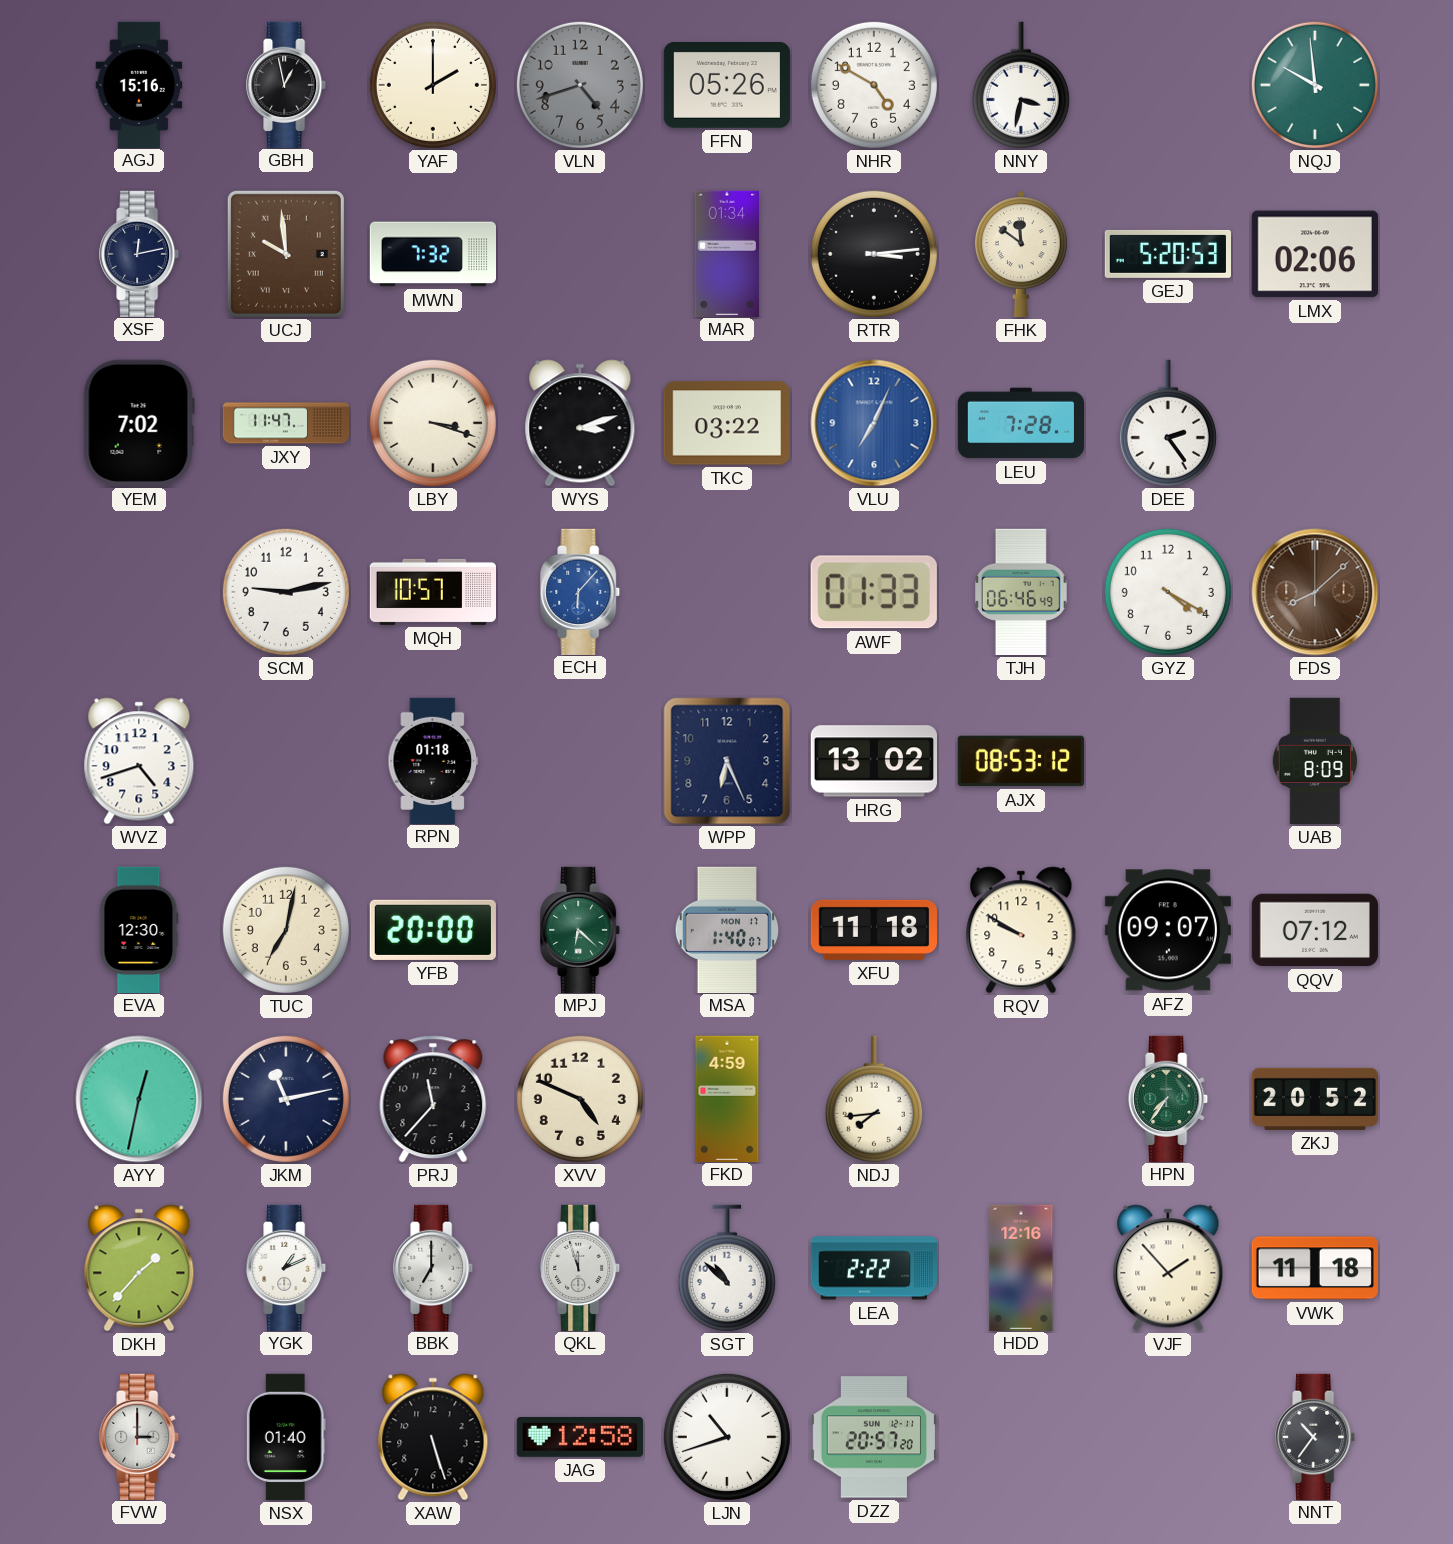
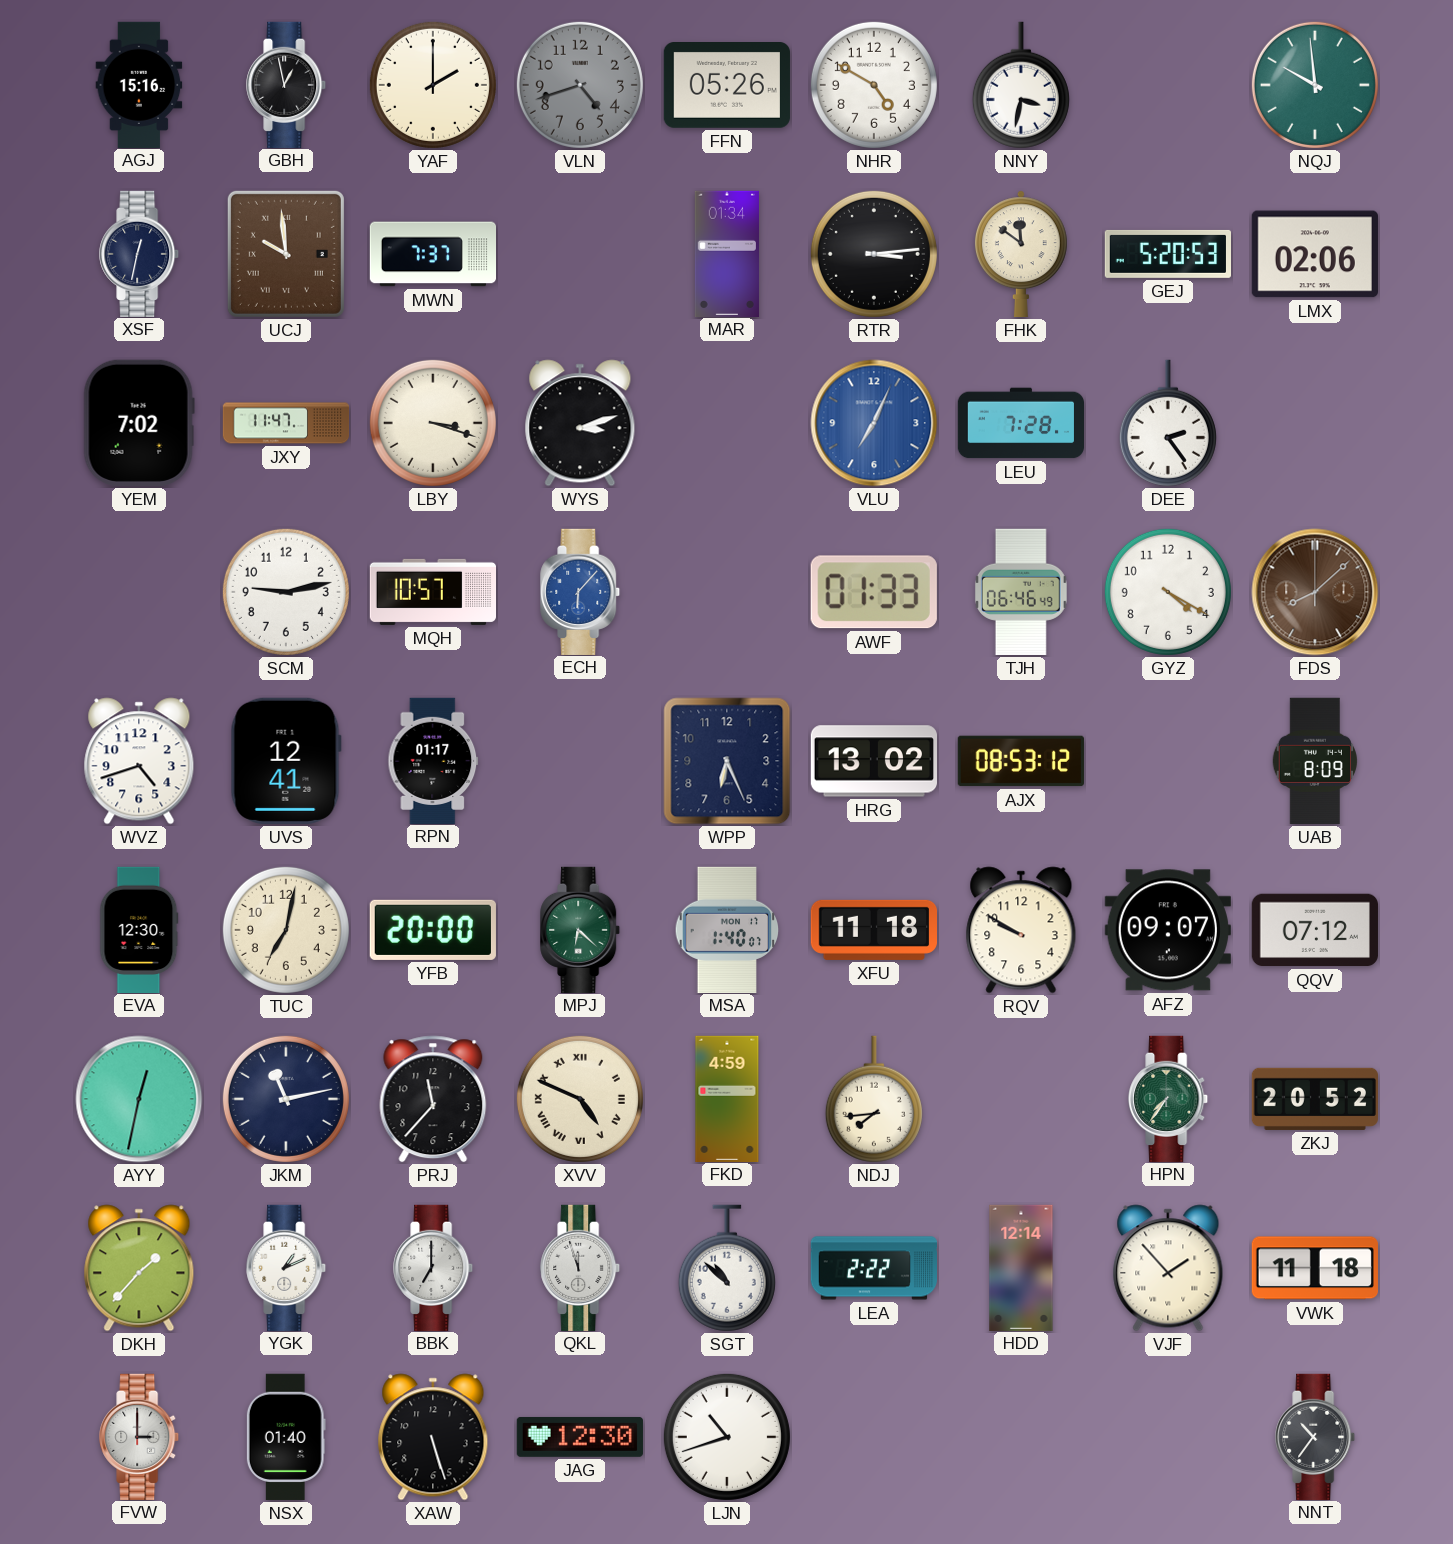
XSF: 12:13 -> 12:32 (140, 253)
MWN: 7:32 -> 7:37 (432, 254)
TKC: 03:22 -> none (727, 423)
UVS: none -> 12:41 (286, 761)
RPN: 01:18 -> 01:17 (433, 760)
XVV numerals: Arabic -> Roman (580, 1099)
HDD: 12:16 -> 12:14 (1021, 1267)
JAG: 12:58 -> 12:30 (580, 1437)
DZZ: 20:57 -> none (874, 1437)
